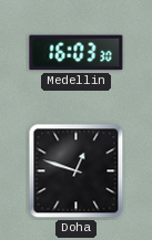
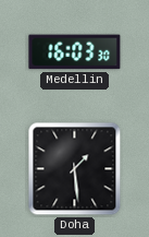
Doha: 12:48 -> 1:29 (75, 169)
